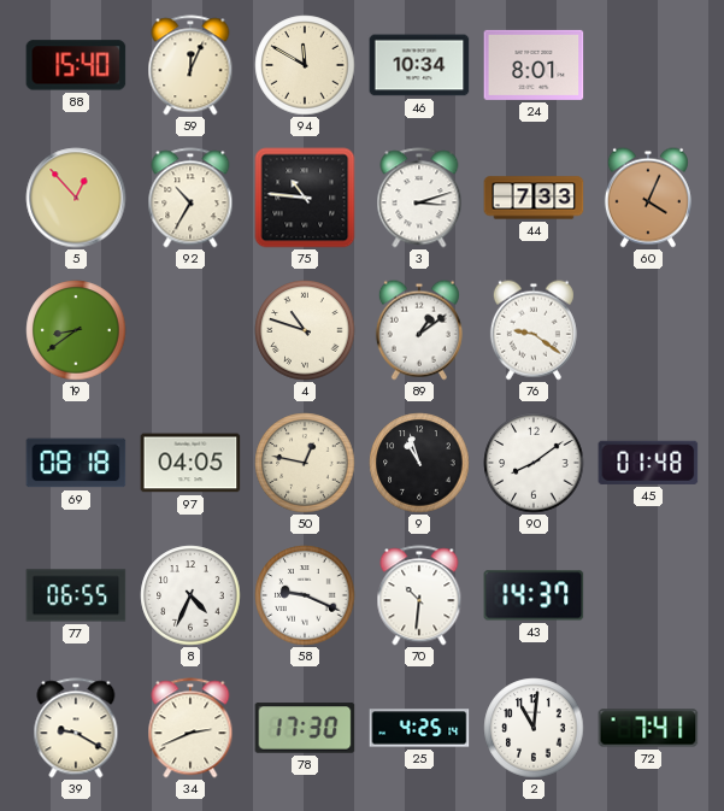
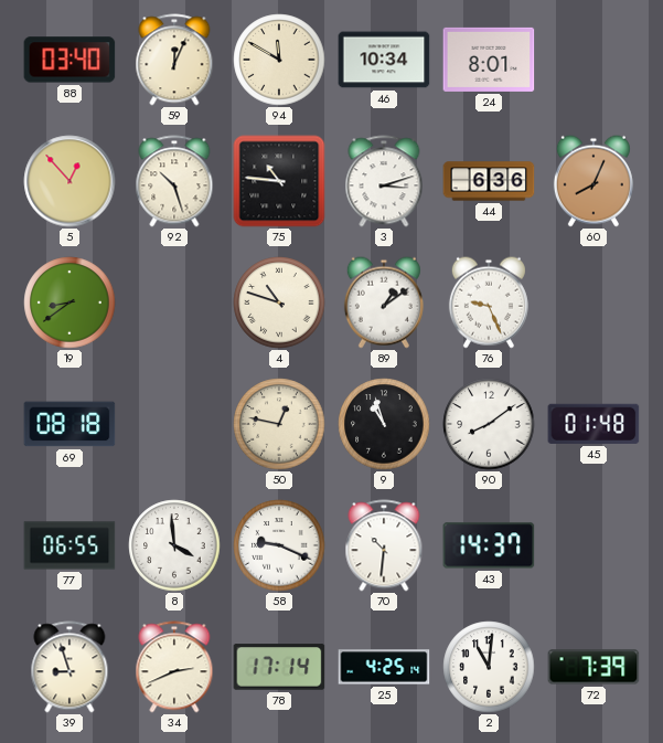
88: 15:40 -> 03:40 (69, 60)
92: 10:35 -> 10:27 (174, 181)
44: 7:33 -> 6:36 (489, 181)
60: 4:04 -> 8:04 (594, 181)
76: 9:21 -> 9:26 (489, 302)
97: 04:05 -> none (190, 463)
8: 4:34 -> 3:59 (174, 545)
39: 9:20 -> 8:57 (69, 667)
78: 17:30 -> 17:14 (279, 667)
72: 7:41 -> 7:39 (594, 667)
